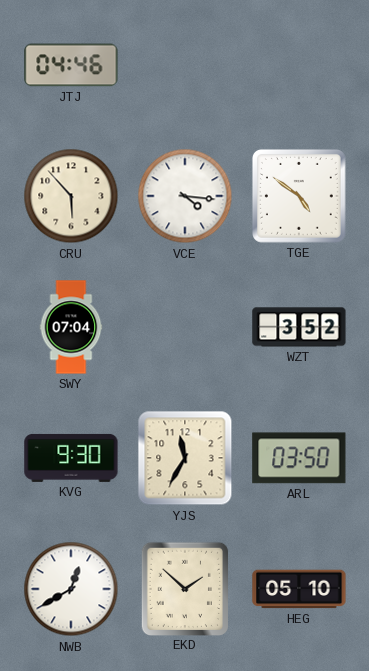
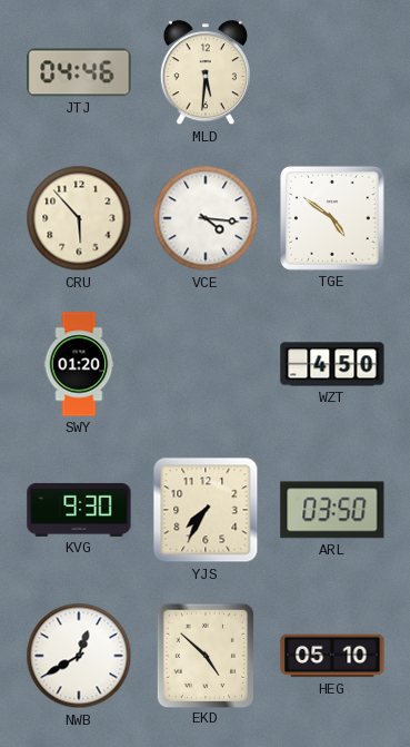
MLD: none -> 5:31 (206, 73)
SWY: 07:04 -> 01:20 (79, 364)
WZT: 3:52 -> 4:50 (332, 364)
YJS: 11:35 -> 7:35 (206, 510)
EKD: 1:52 -> 4:52 (204, 655)
